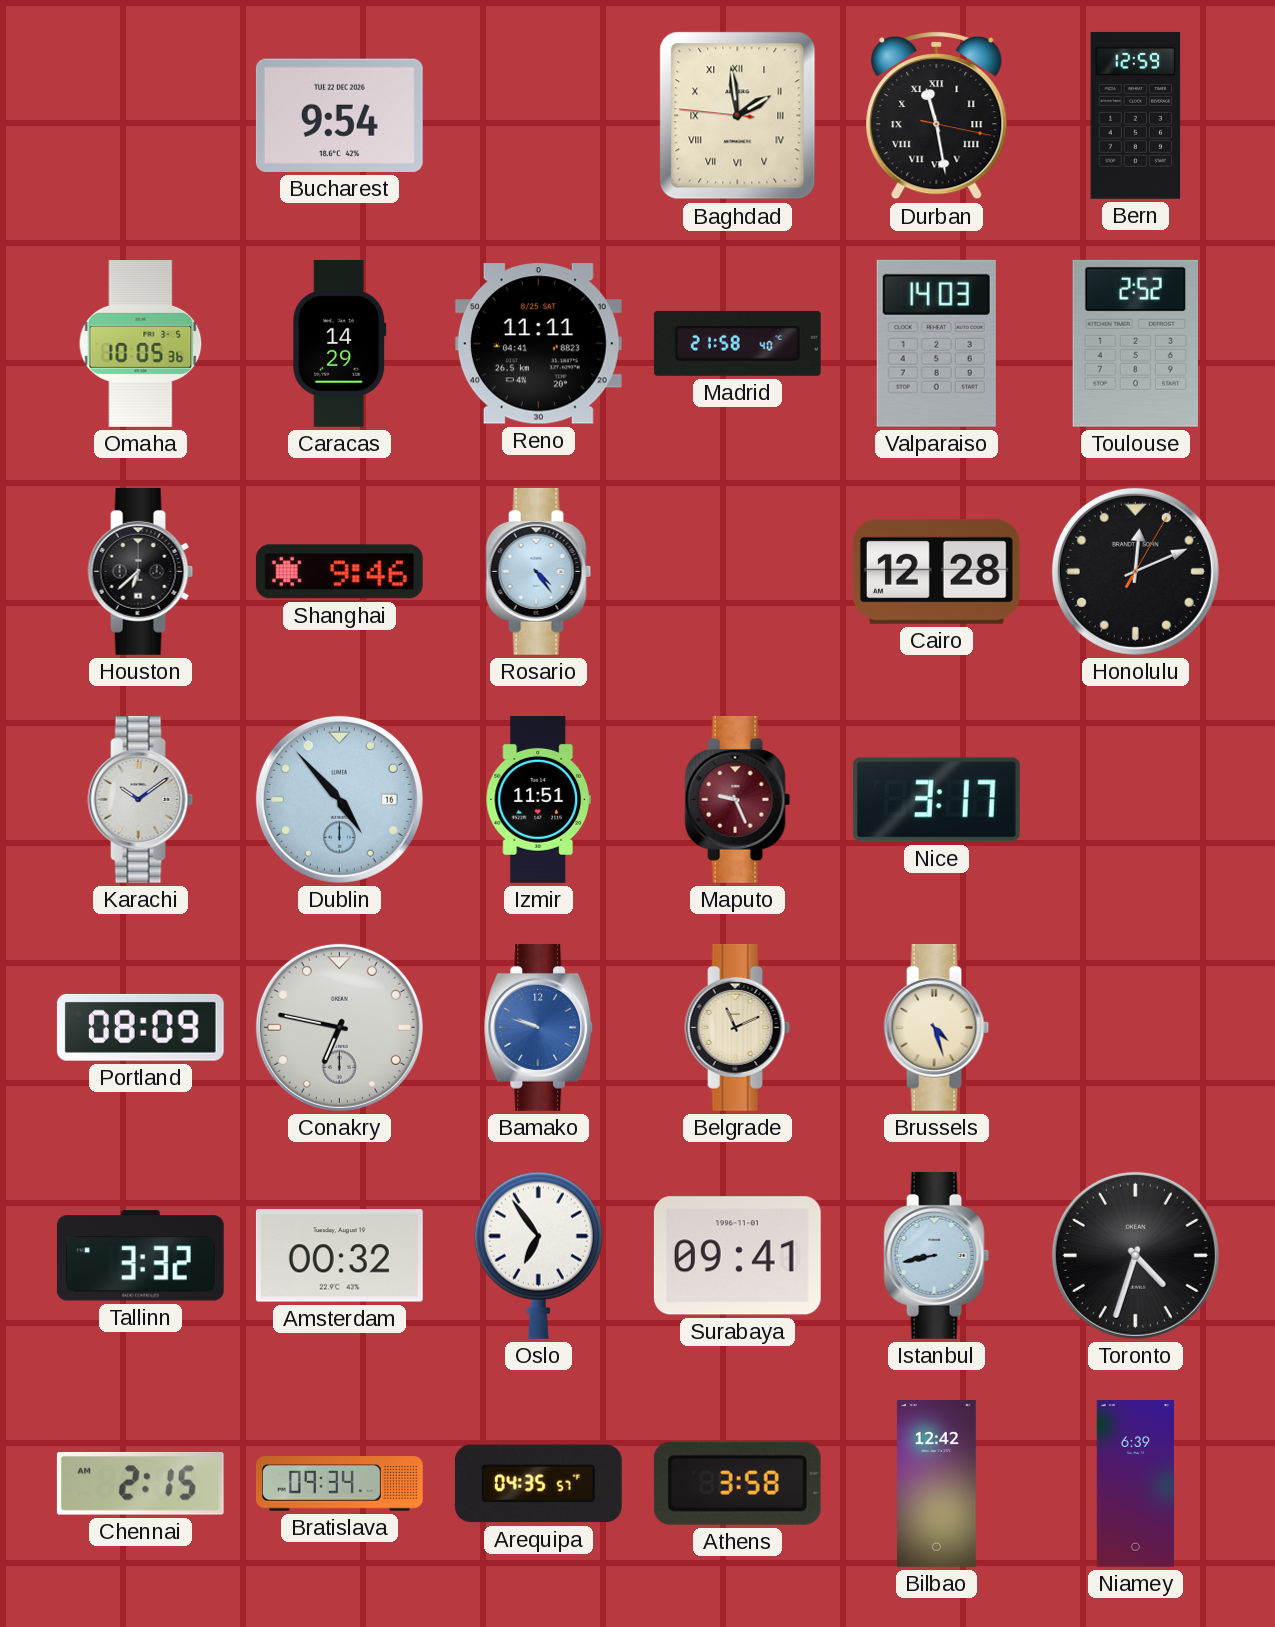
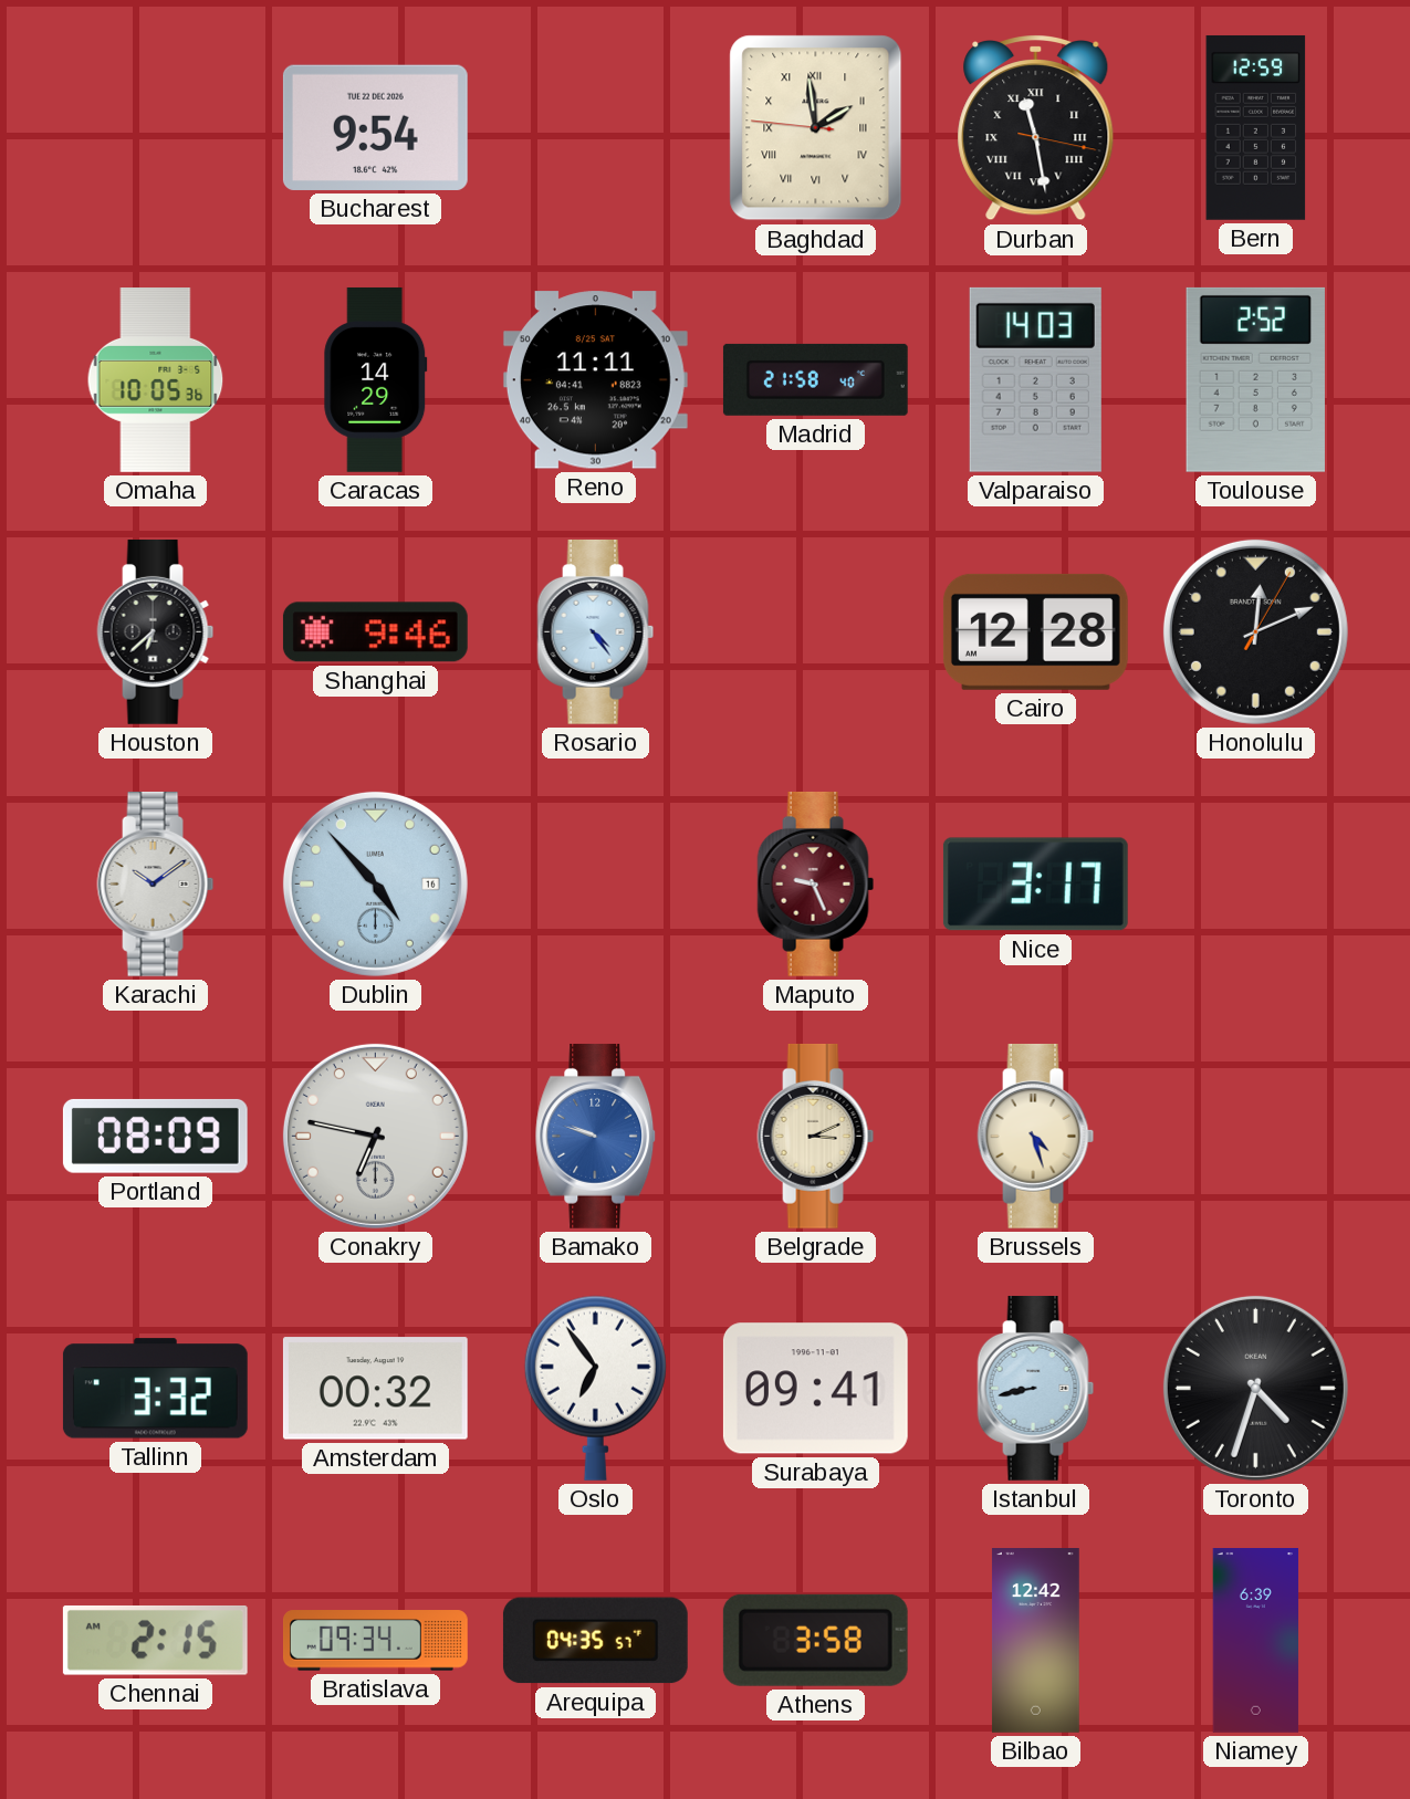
Izmir: 11:51 -> none (538, 800)
Belgrade: 11:11 -> 3:11 (816, 1136)
